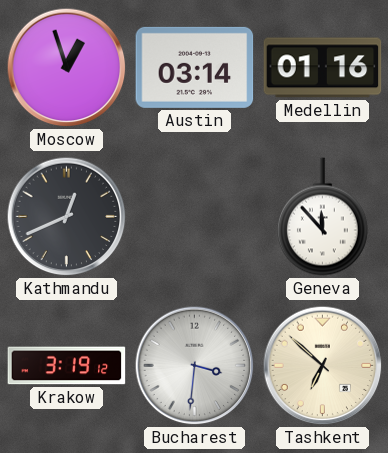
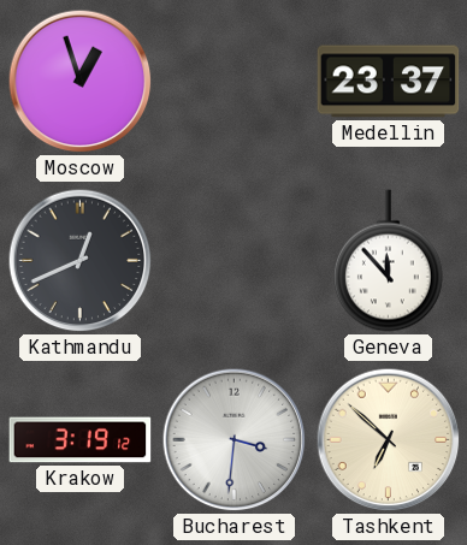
Austin: 03:14 -> none (195, 67)
Medellin: 01:16 -> 23:37 (389, 82)
